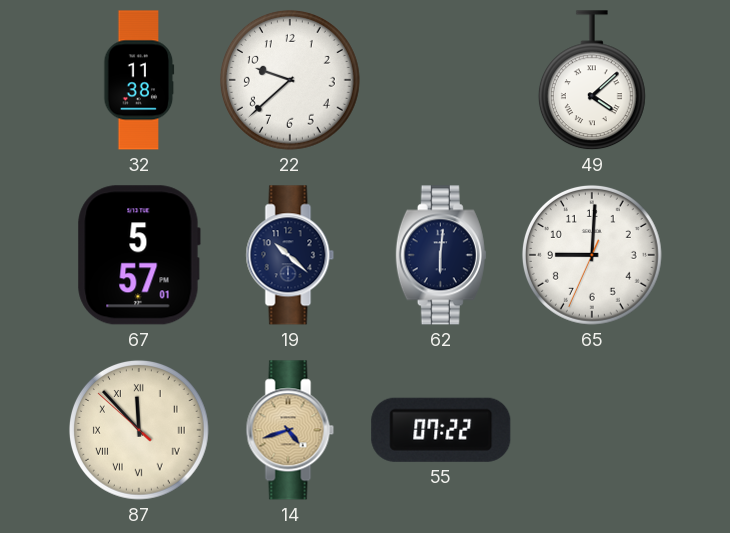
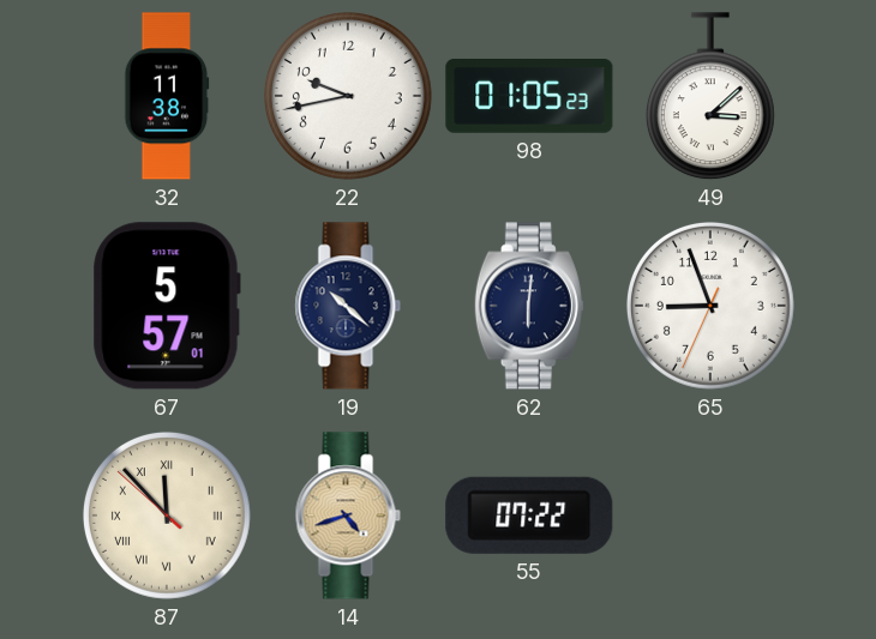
22: 9:38 -> 9:43 (348, 96)
98: none -> 01:05 (529, 97)
49: 4:08 -> 3:08 (710, 97)
65: 9:00 -> 8:56 (710, 306)
